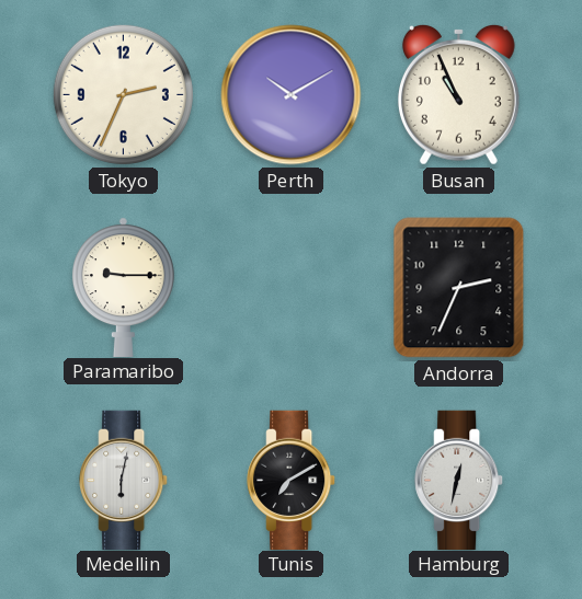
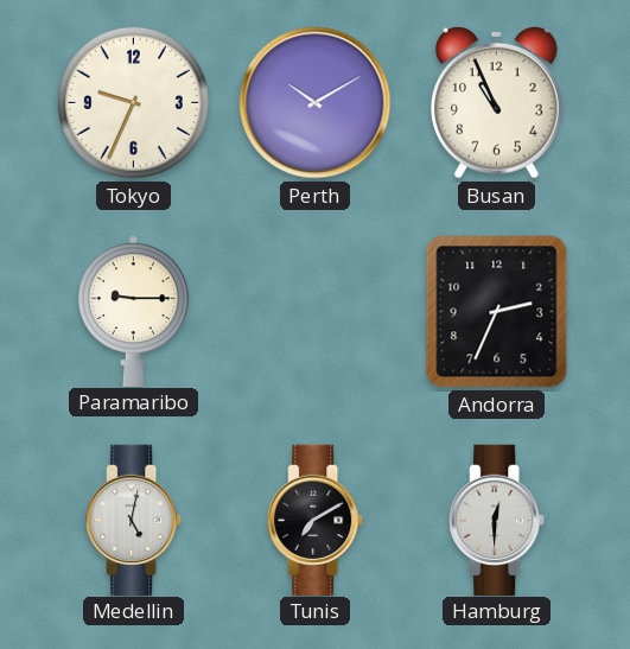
Tokyo: 2:34 -> 9:34 (133, 102)
Medellin: 6:02 -> 5:02 (134, 520)
Hamburg: 12:32 -> 12:30 (497, 520)
